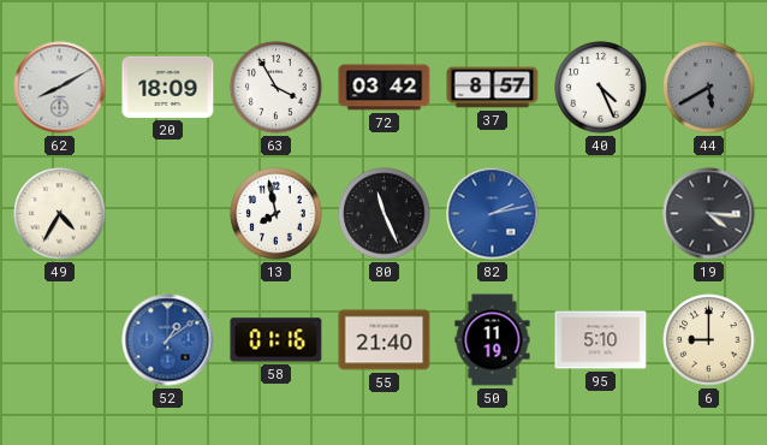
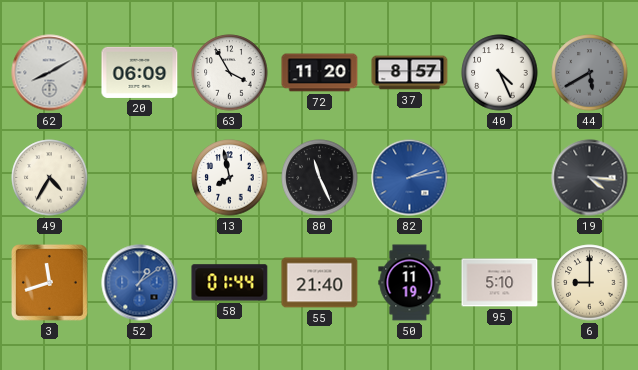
20: 18:09 -> 06:09 (140, 72)
72: 03:42 -> 11:20 (320, 73)
3: none -> 11:42 (50, 283)
58: 01:16 -> 01:44 (230, 283)
